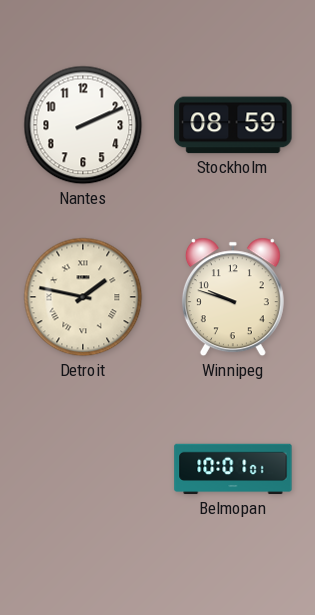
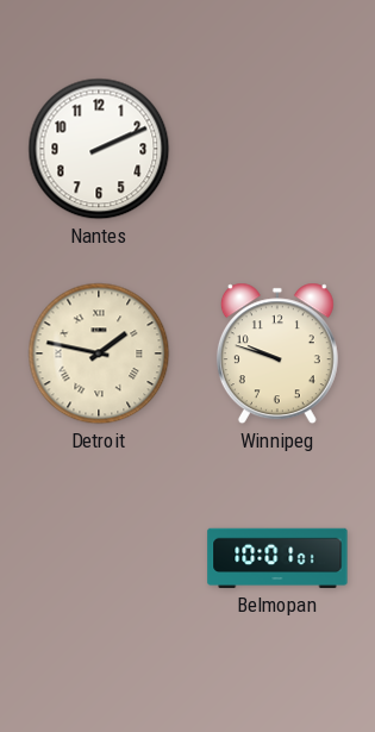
Stockholm: 08:59 -> none (233, 125)
